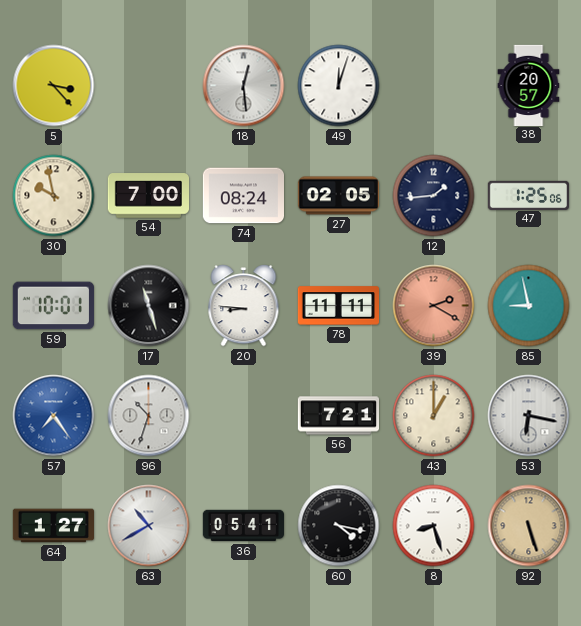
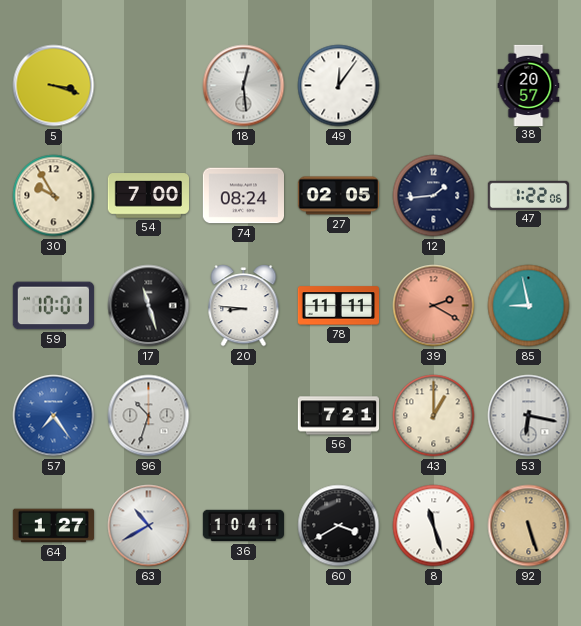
5: 3:23 -> 3:18 (54, 86)
49: 12:03 -> 12:06 (339, 86)
30: 9:58 -> 9:55 (54, 196)
47: 1:25 -> 1:22 (528, 195)
36: 05:41 -> 10:41 (243, 526)
60: 4:17 -> 3:40 (339, 526)
8: 8:27 -> 11:27 (434, 526)
